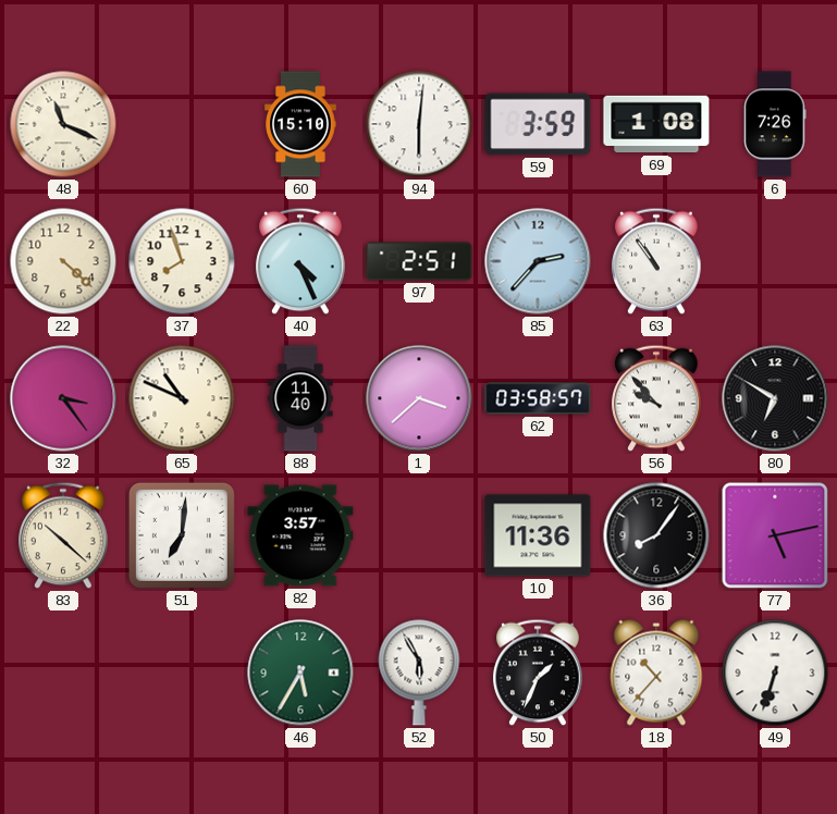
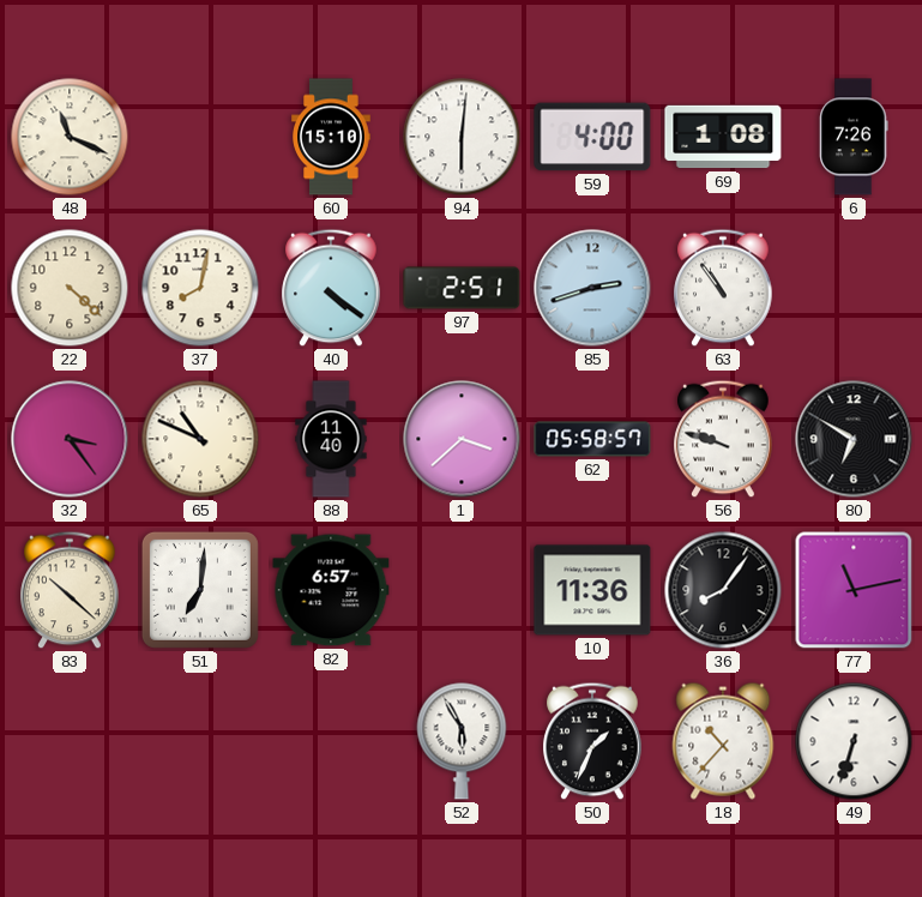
59: 3:59 -> 4:00 (592, 137)
37: 7:57 -> 8:02 (200, 288)
40: 4:26 -> 4:21 (331, 288)
85: 2:37 -> 2:42 (592, 288)
62: 03:58 -> 05:58 (592, 439)
56: 9:53 -> 9:48 (723, 439)
82: 3:57 -> 6:57 (331, 590)
77: 5:13 -> 11:13 (854, 590)
46: 5:35 -> none (300, 673)
